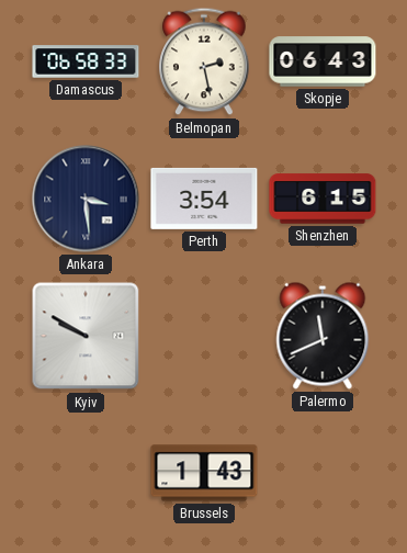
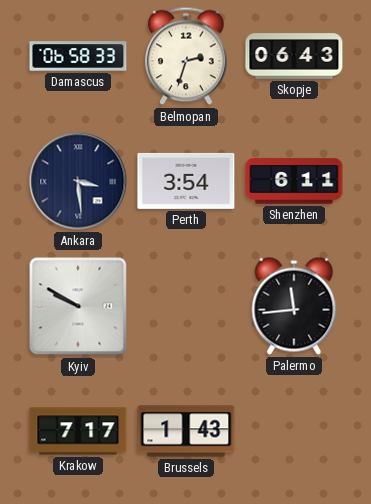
Belmopan: 2:28 -> 2:33 (186, 56)
Shenzhen: 6:15 -> 6:11 (294, 181)
Palermo: 11:41 -> 11:44 (294, 306)
Krakow: none -> 7:17 (78, 431)
